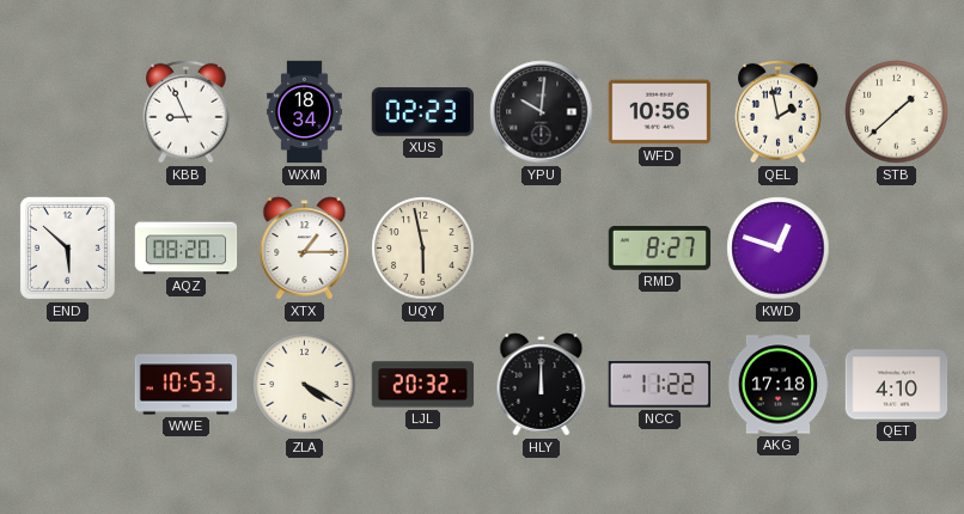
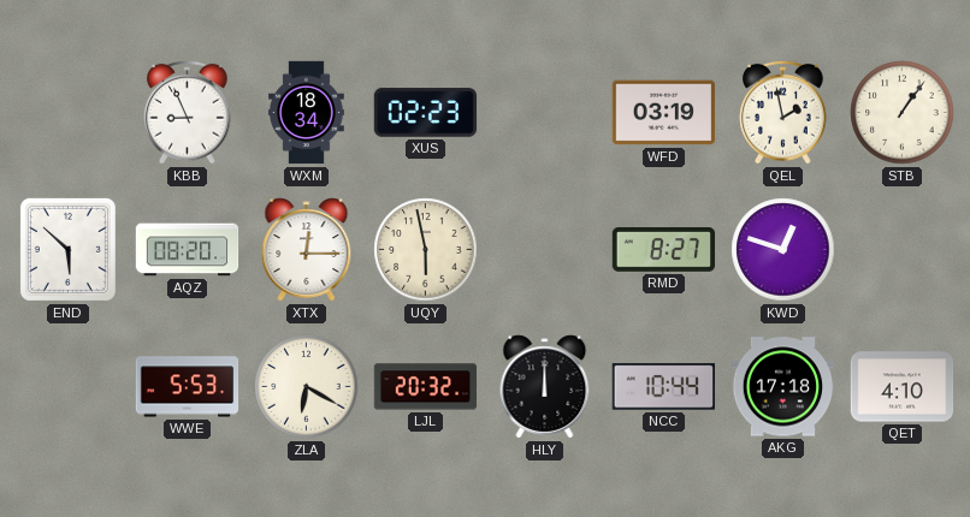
YPU: 10:01 -> none (542, 112)
WFD: 10:56 -> 03:19 (664, 113)
STB: 1:38 -> 1:06 (903, 113)
XTX: 1:15 -> 12:15 (307, 250)
WWE: 10:53 -> 5:53 (188, 387)
ZLA: 4:20 -> 6:20 (307, 387)
NCC: 11:22 -> 10:44 (663, 387)
